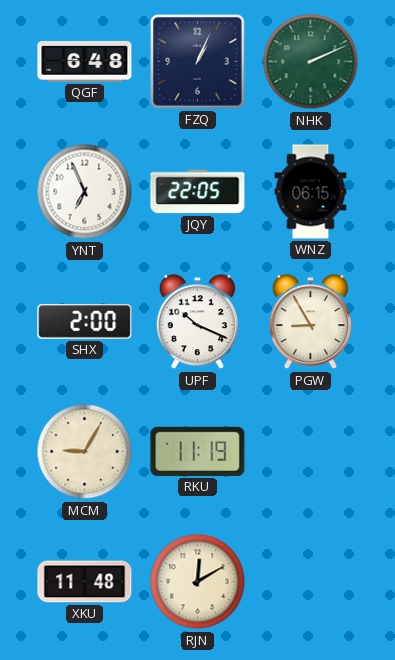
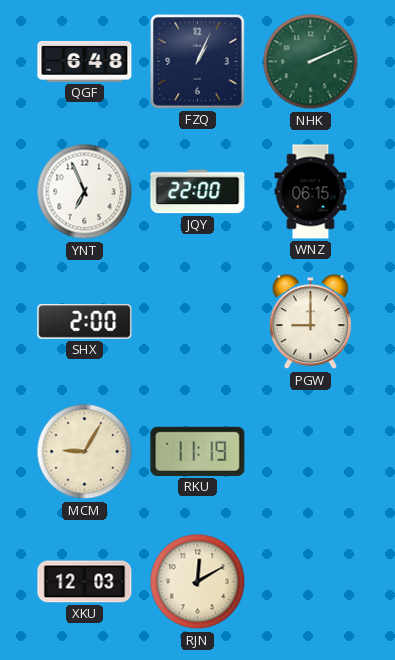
JQY: 22:05 -> 22:00 (198, 192)
UPF: 10:19 -> none (197, 322)
PGW: 8:55 -> 9:00 (310, 322)
XKU: 11:48 -> 12:03 (85, 582)
